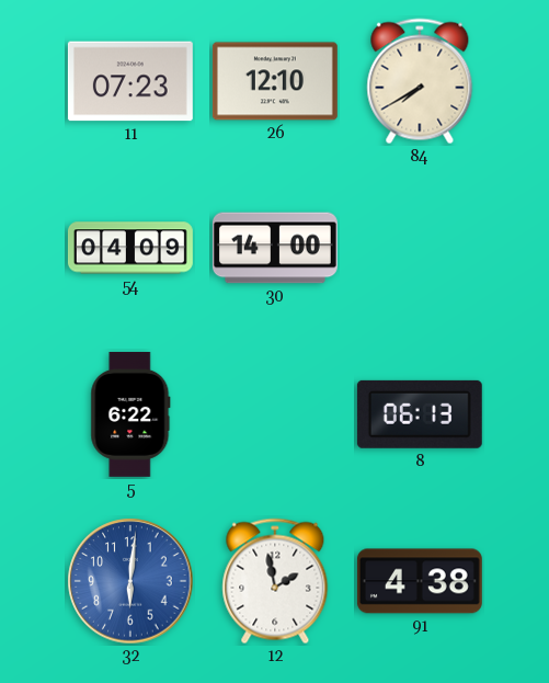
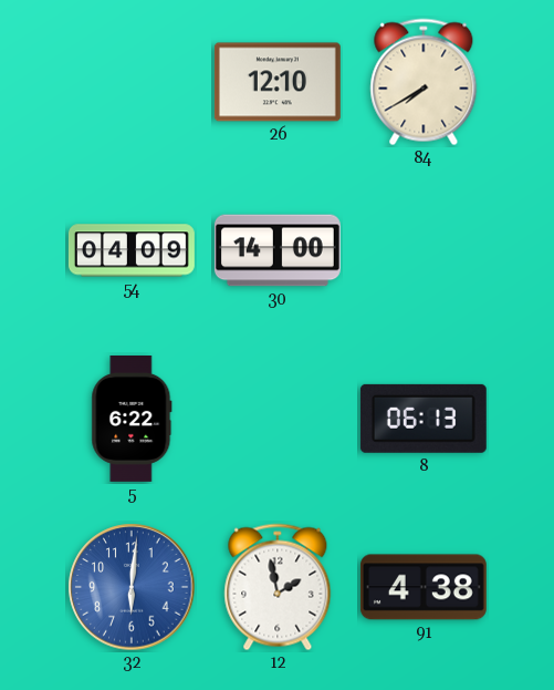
11: 07:23 -> none (130, 81)
